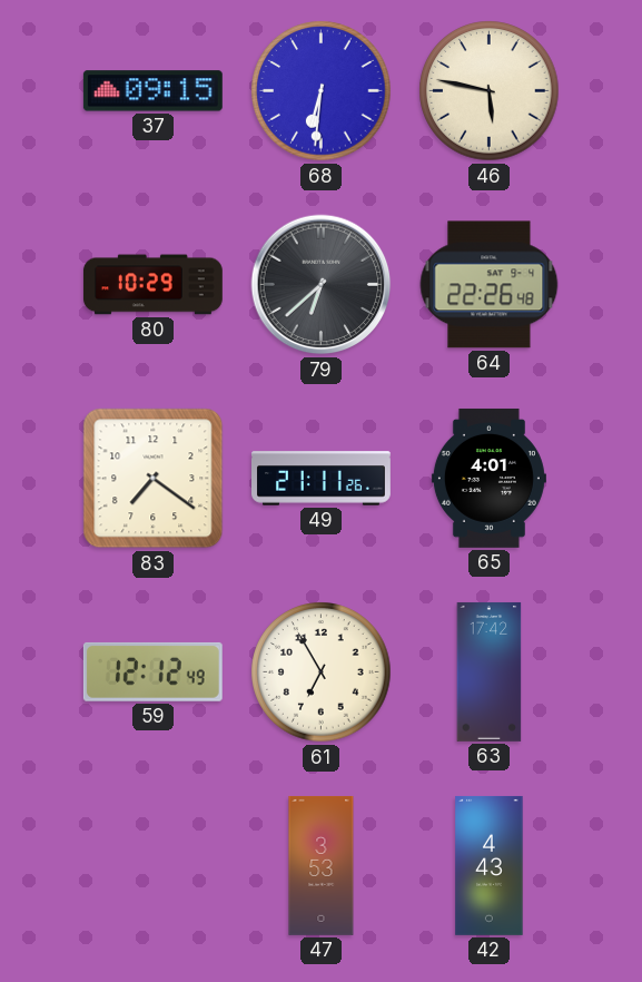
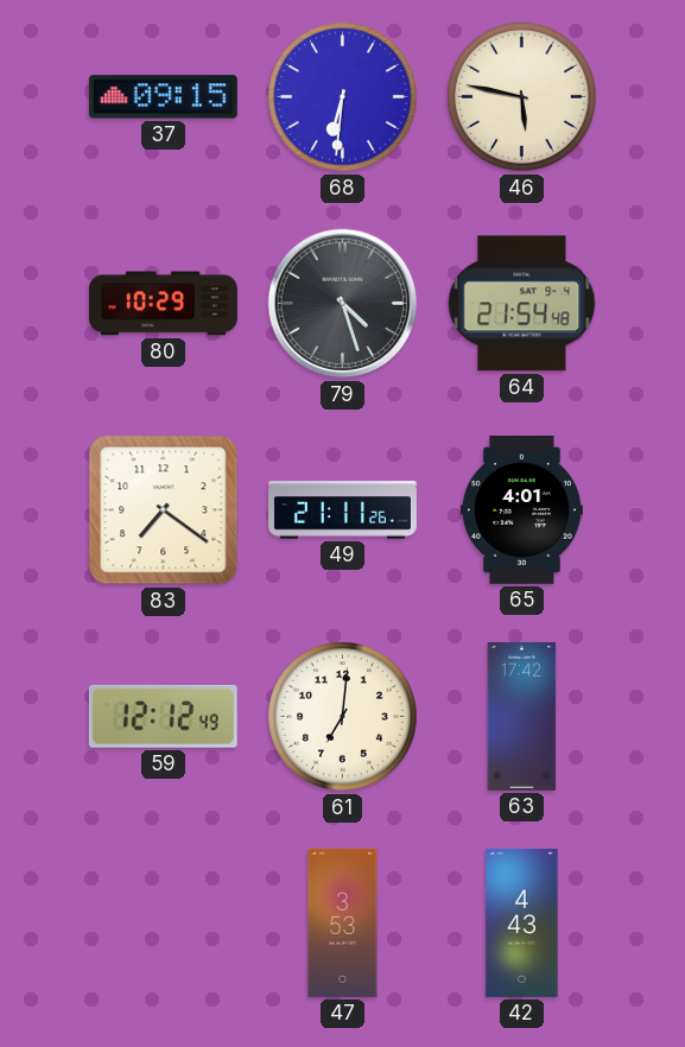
79: 6:38 -> 4:27 (343, 304)
64: 22:26 -> 21:54 (522, 304)
61: 6:55 -> 7:01 (343, 717)
